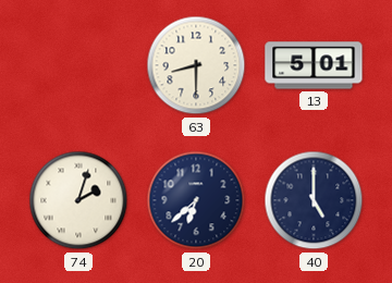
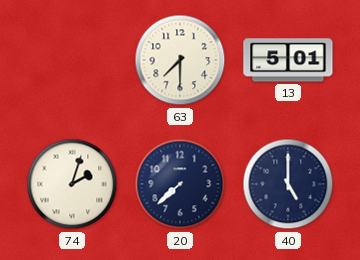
63: 8:30 -> 7:30 (180, 60)
20: 6:38 -> 7:38 (180, 184)
